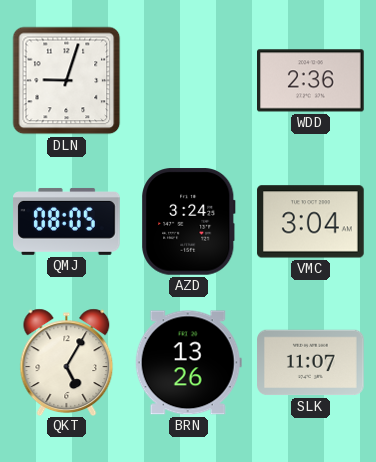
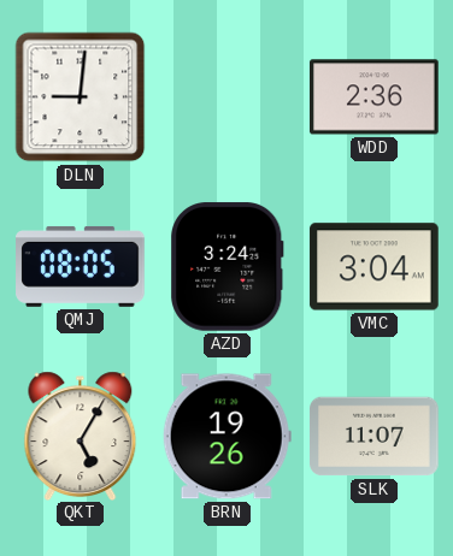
DLN: 9:03 -> 9:01 (81, 97)
BRN: 13:26 -> 19:26 (226, 437)
